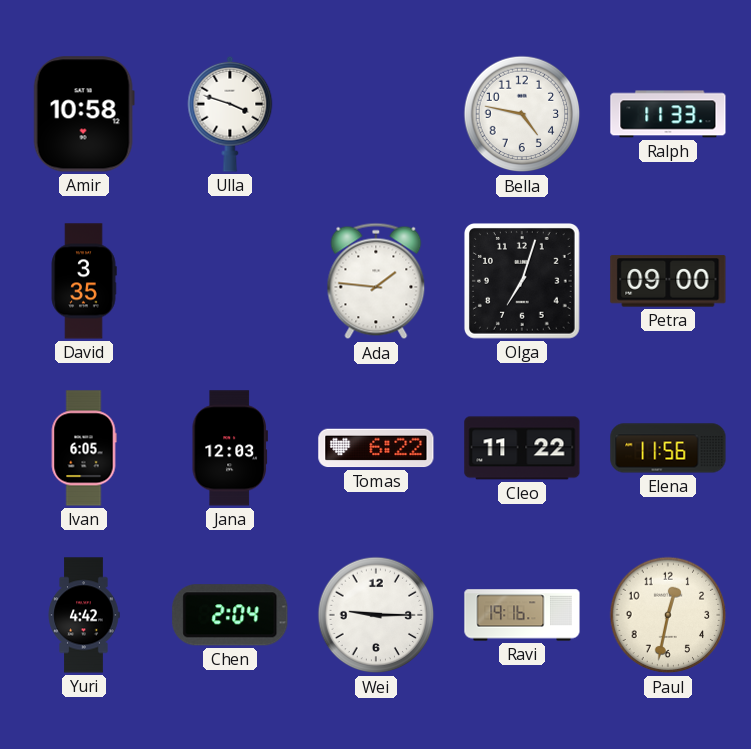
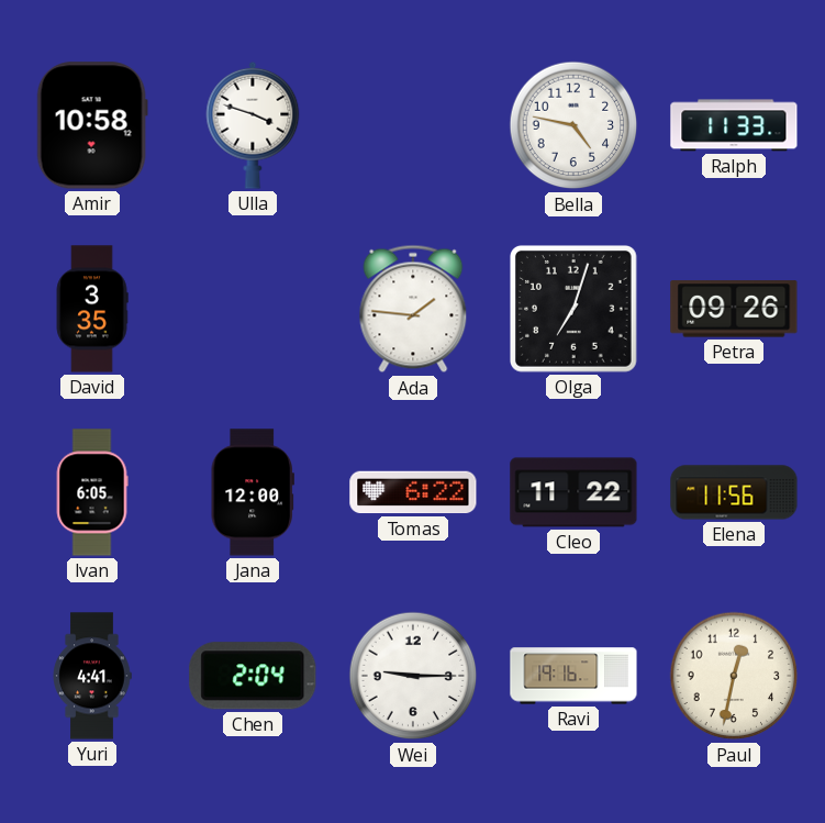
Petra: 09:00 -> 09:26 (734, 309)
Jana: 12:03 -> 12:00 (253, 492)
Yuri: 4:42 -> 4:41 (92, 676)
